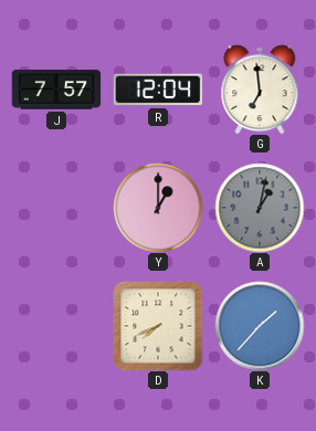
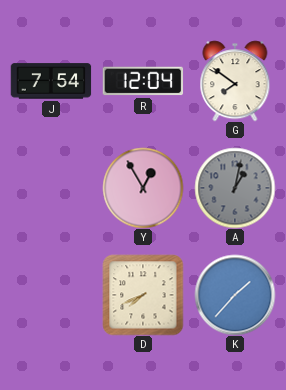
J: 7:57 -> 7:54 (51, 81)
G: 6:59 -> 7:51 (235, 81)
Y: 1:00 -> 12:55 (143, 188)
